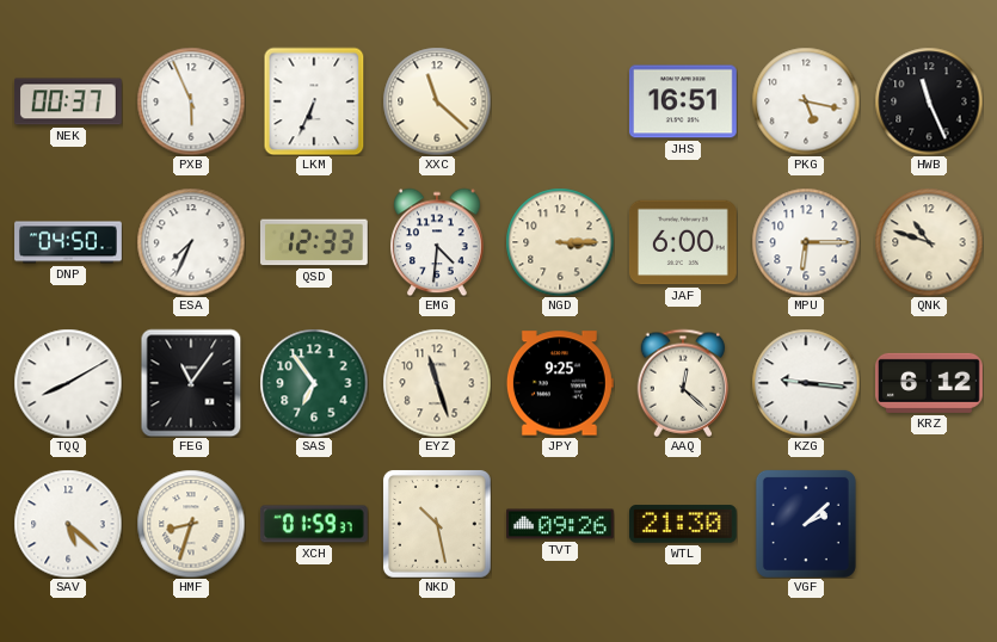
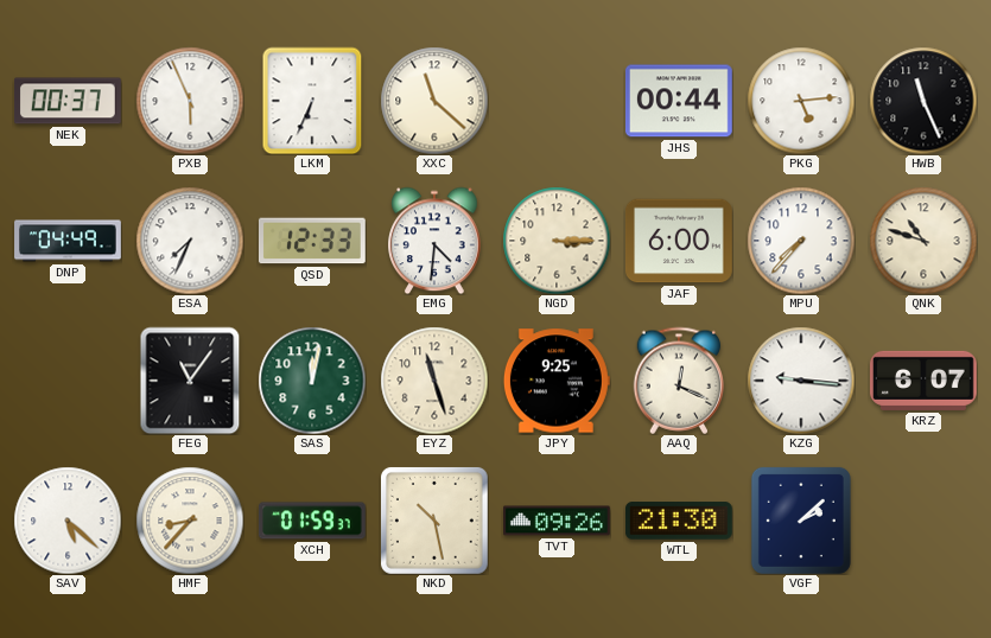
JHS: 16:51 -> 00:44 (679, 101)
PKG: 5:17 -> 5:14 (801, 101)
DNP: 04:50 -> 04:49 (68, 241)
MPU: 6:15 -> 7:37 (801, 241)
TQQ: 8:10 -> none (68, 383)
SAS: 6:54 -> 12:02 (312, 381)
AAQ: 12:22 -> 12:19 (679, 381)
KRZ: 6:12 -> 6:07 (925, 381)
HMF: 8:33 -> 8:37 (190, 521)
